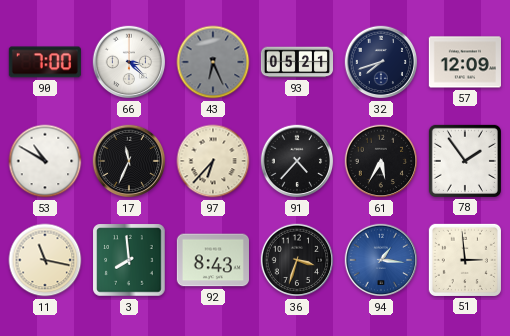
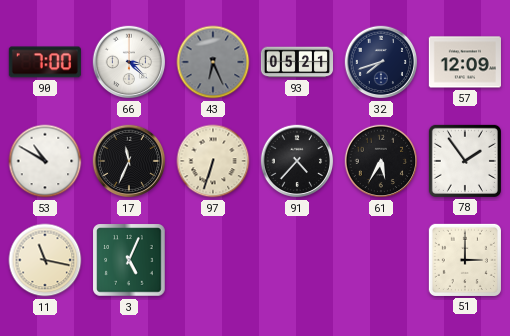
97: 6:37 -> 6:33 (213, 161)
3: 7:59 -> 5:04 (129, 260)
92: 8:43 -> none (213, 260)
36: 3:33 -> none (297, 260)
94: 1:16 -> none (381, 260)
51: 2:59 -> 3:00 (465, 260)
